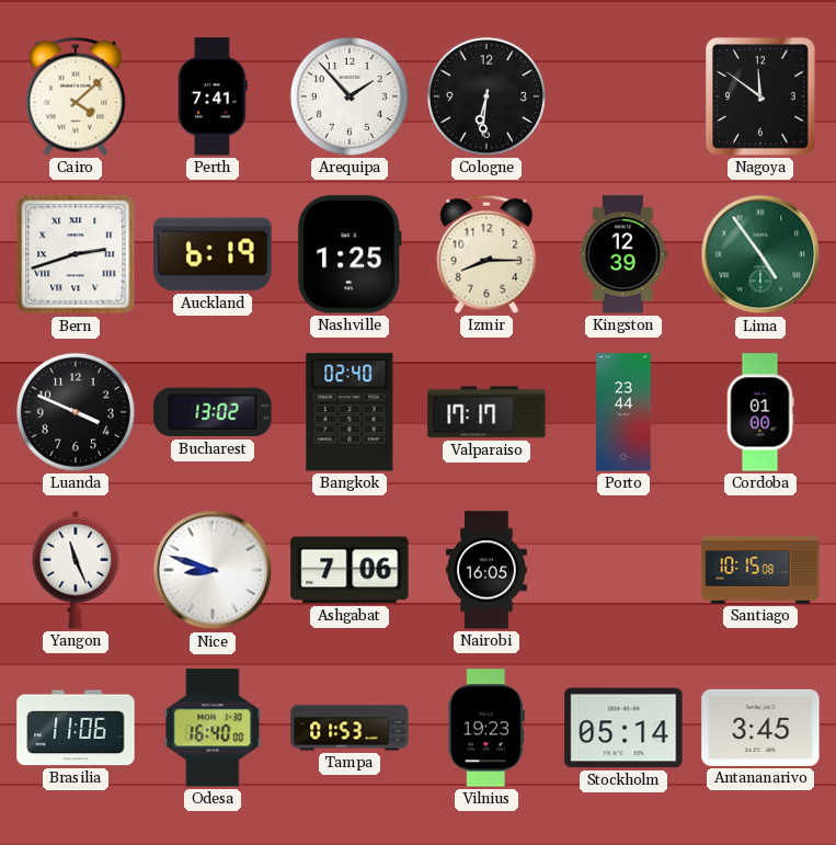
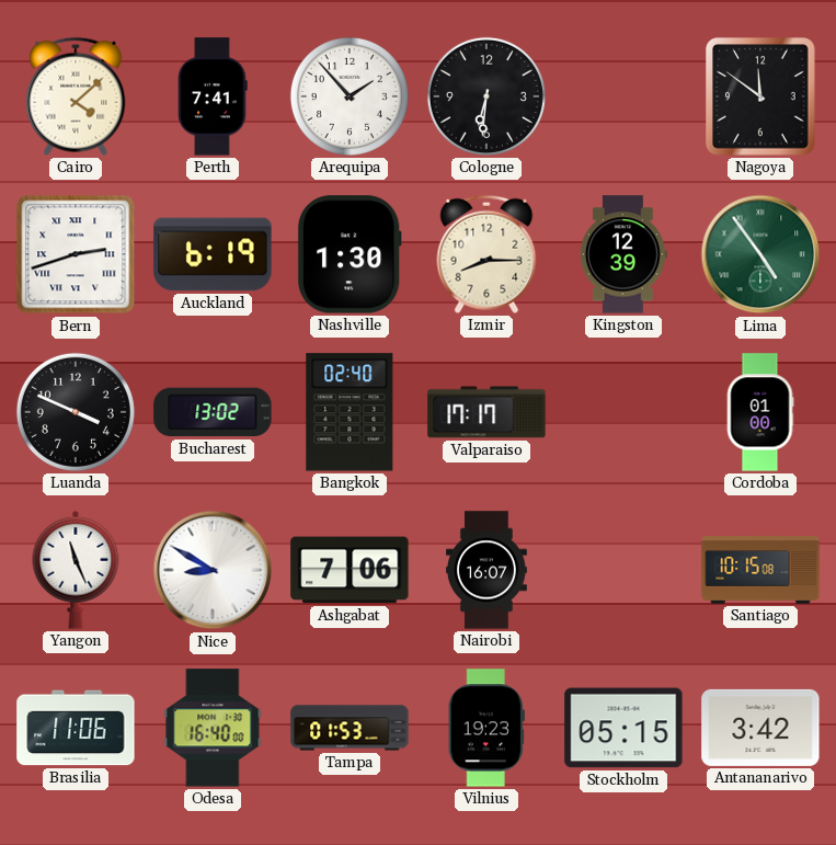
Nashville: 1:25 -> 1:30 (350, 254)
Porto: 23:44 -> none (623, 412)
Nice: 8:48 -> 8:50 (213, 570)
Nairobi: 16:05 -> 16:07 (488, 570)
Stockholm: 05:14 -> 05:15 (623, 728)
Antananarivo: 3:45 -> 3:42 (760, 728)
